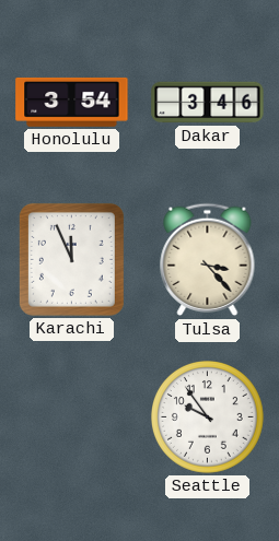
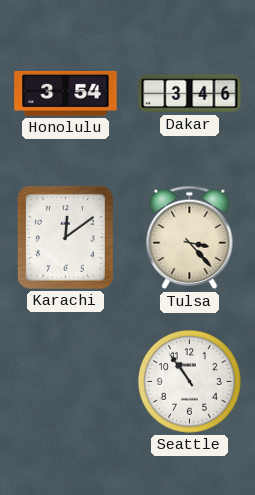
Karachi: 11:56 -> 12:09 (65, 237)
Seattle: 9:54 -> 10:54 (190, 382)
